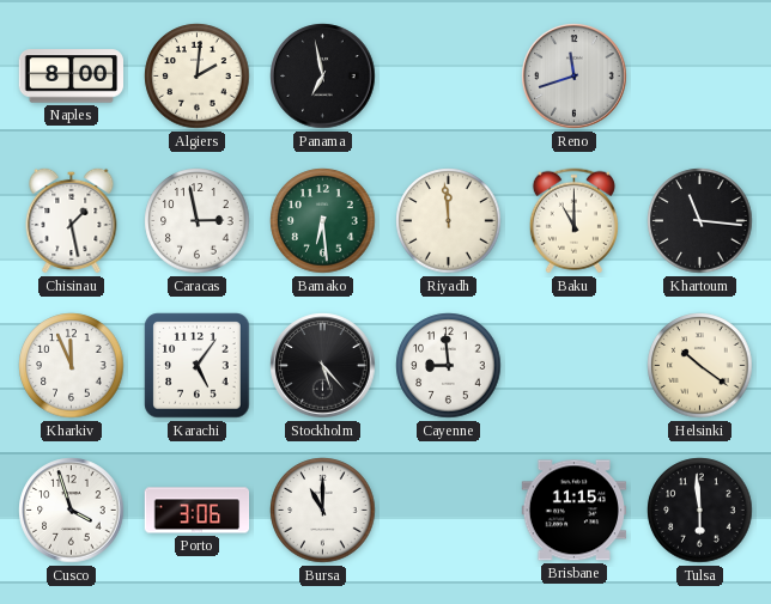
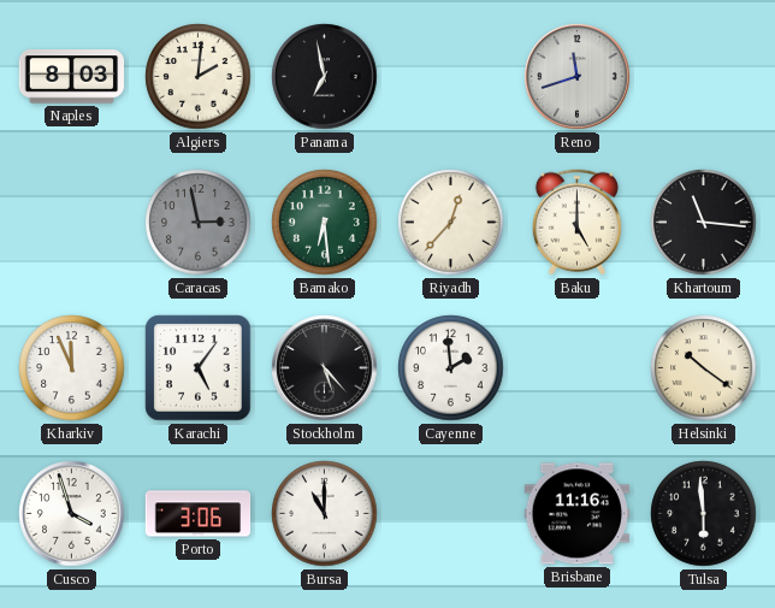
Naples: 8:00 -> 8:03 (72, 77)
Chisinau: 1:28 -> none (72, 220)
Caracas dial: white -> grey (199, 223)
Riyadh: 11:59 -> 12:37 (451, 223)
Baku: 11:00 -> 5:00 (576, 223)
Cayenne: 8:59 -> 1:59 (451, 368)
Brisbane: 11:15 -> 11:16 (578, 514)
